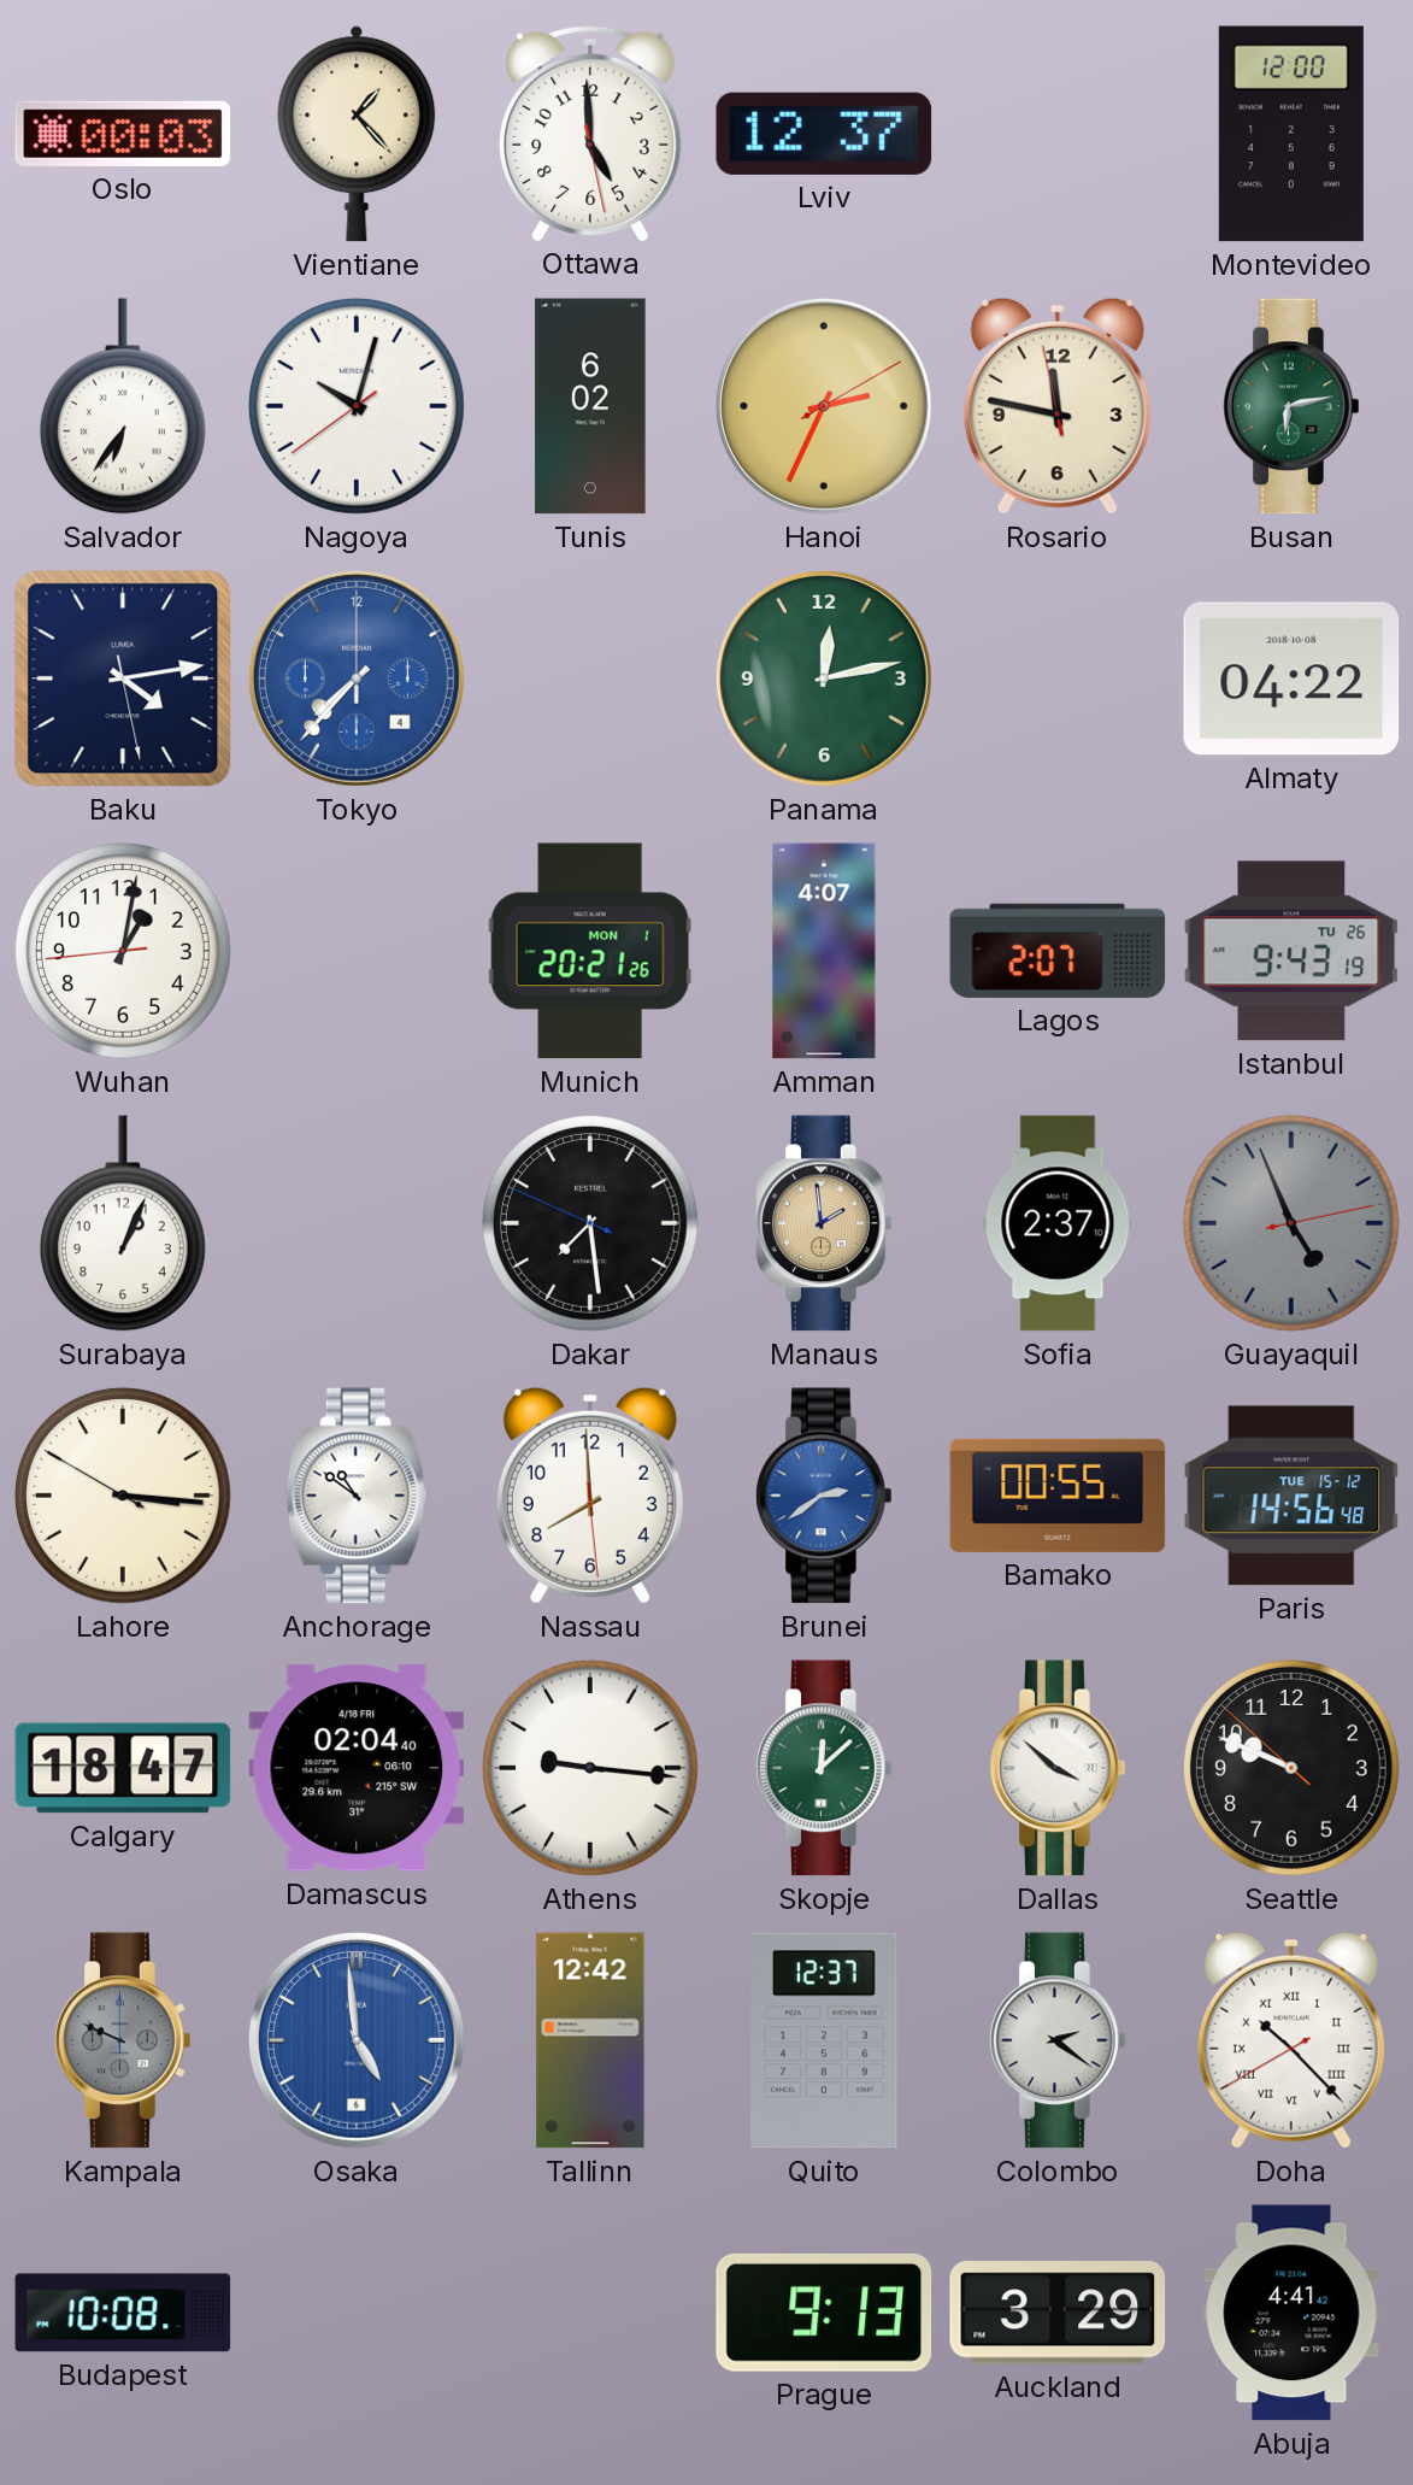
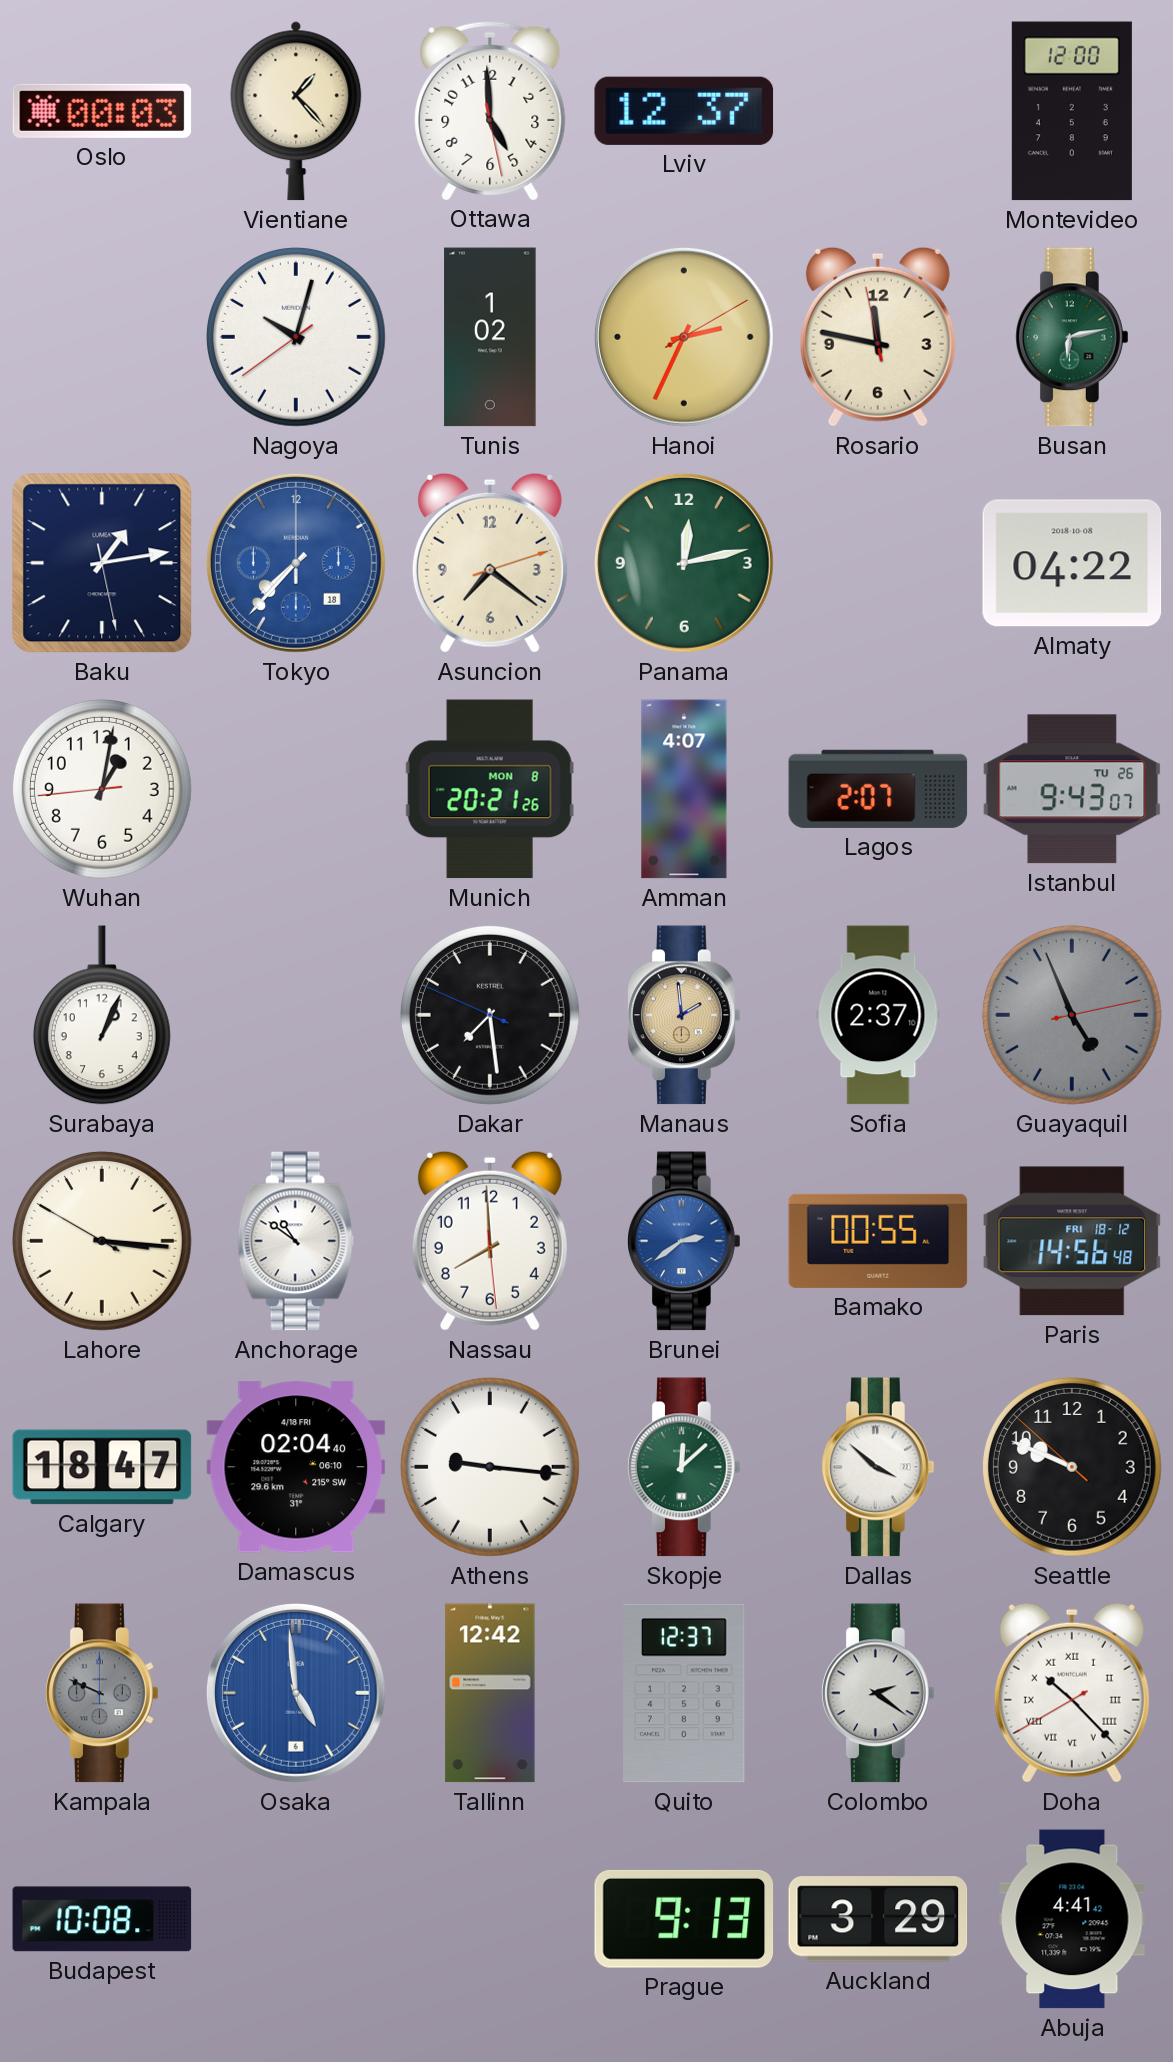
Salvador: 6:36 -> none (123, 406)
Tunis: 6:02 -> 1:02 (490, 337)
Baku: 4:13 -> 1:13 (102, 563)
Tokyo date: 4 -> 18 (296, 563)
Asuncion: none -> 7:21 (490, 563)
Munich date: MON 1 -> MON 8 (490, 789)
Istanbul: 9:43:19 -> 9:43:07 (1072, 789)
Paris date: TUE 15-12 -> FRI 18-12 (1072, 1241)
